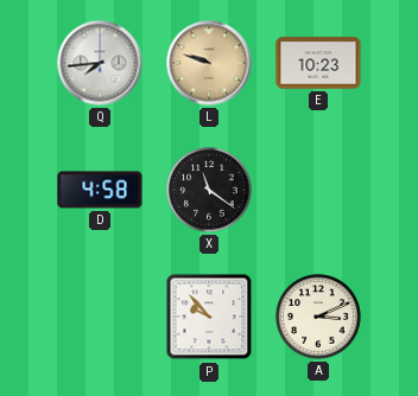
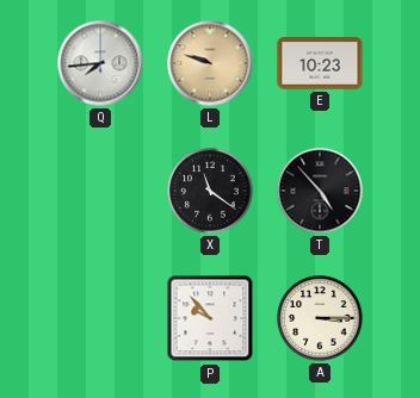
D: 4:58 -> none (100, 190)
T: none -> 4:53 (320, 191)
A: 3:11 -> 3:15 (320, 318)
